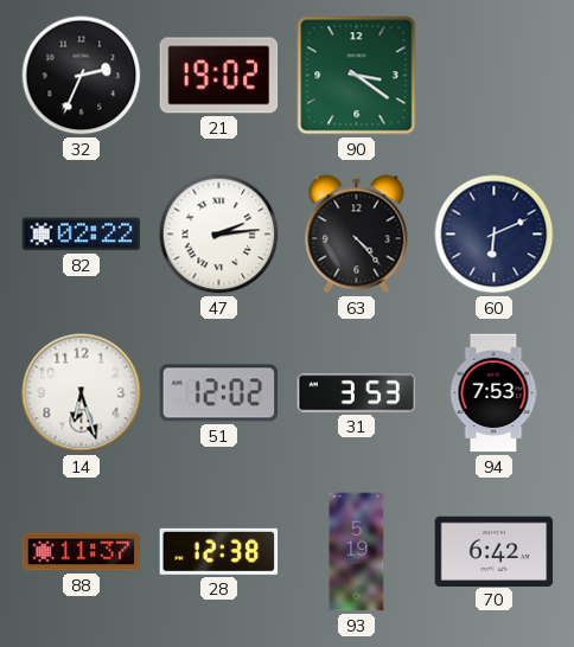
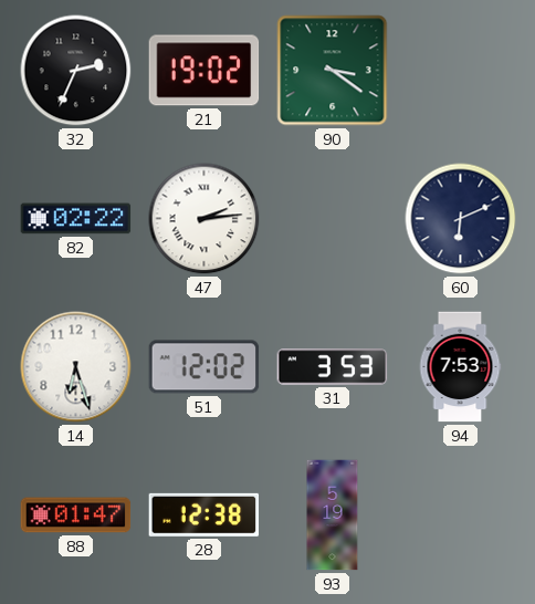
63: 4:23 -> none (357, 235)
88: 11:37 -> 01:47 (76, 516)
70: 6:42 -> none (495, 551)
